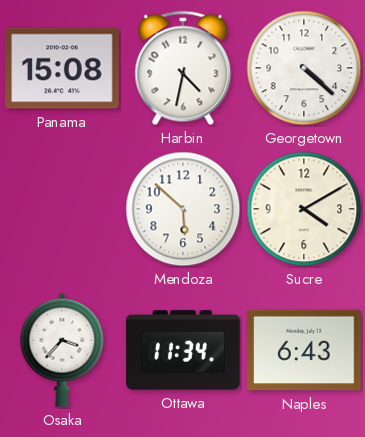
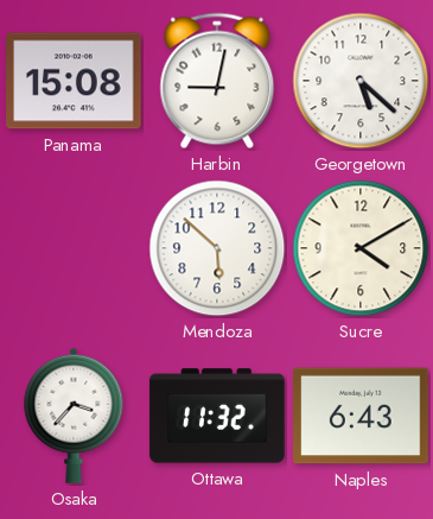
Harbin: 4:32 -> 9:02 (217, 81)
Georgetown: 4:22 -> 5:22 (361, 81)
Ottawa: 11:34 -> 11:32 (217, 416)
